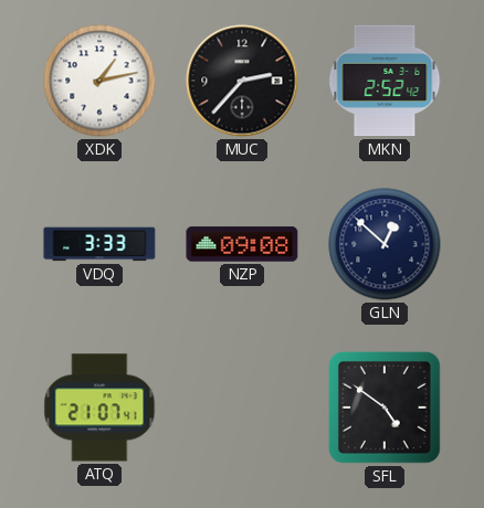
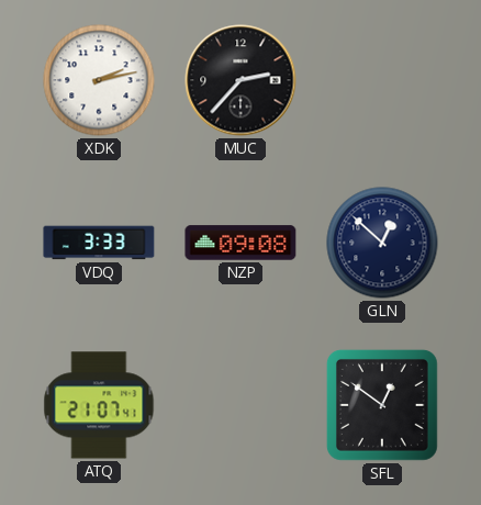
XDK: 1:13 -> 2:13 (99, 80)
MKN: 2:52 -> none (385, 81)
SFL: 4:51 -> 12:51 (382, 405)
